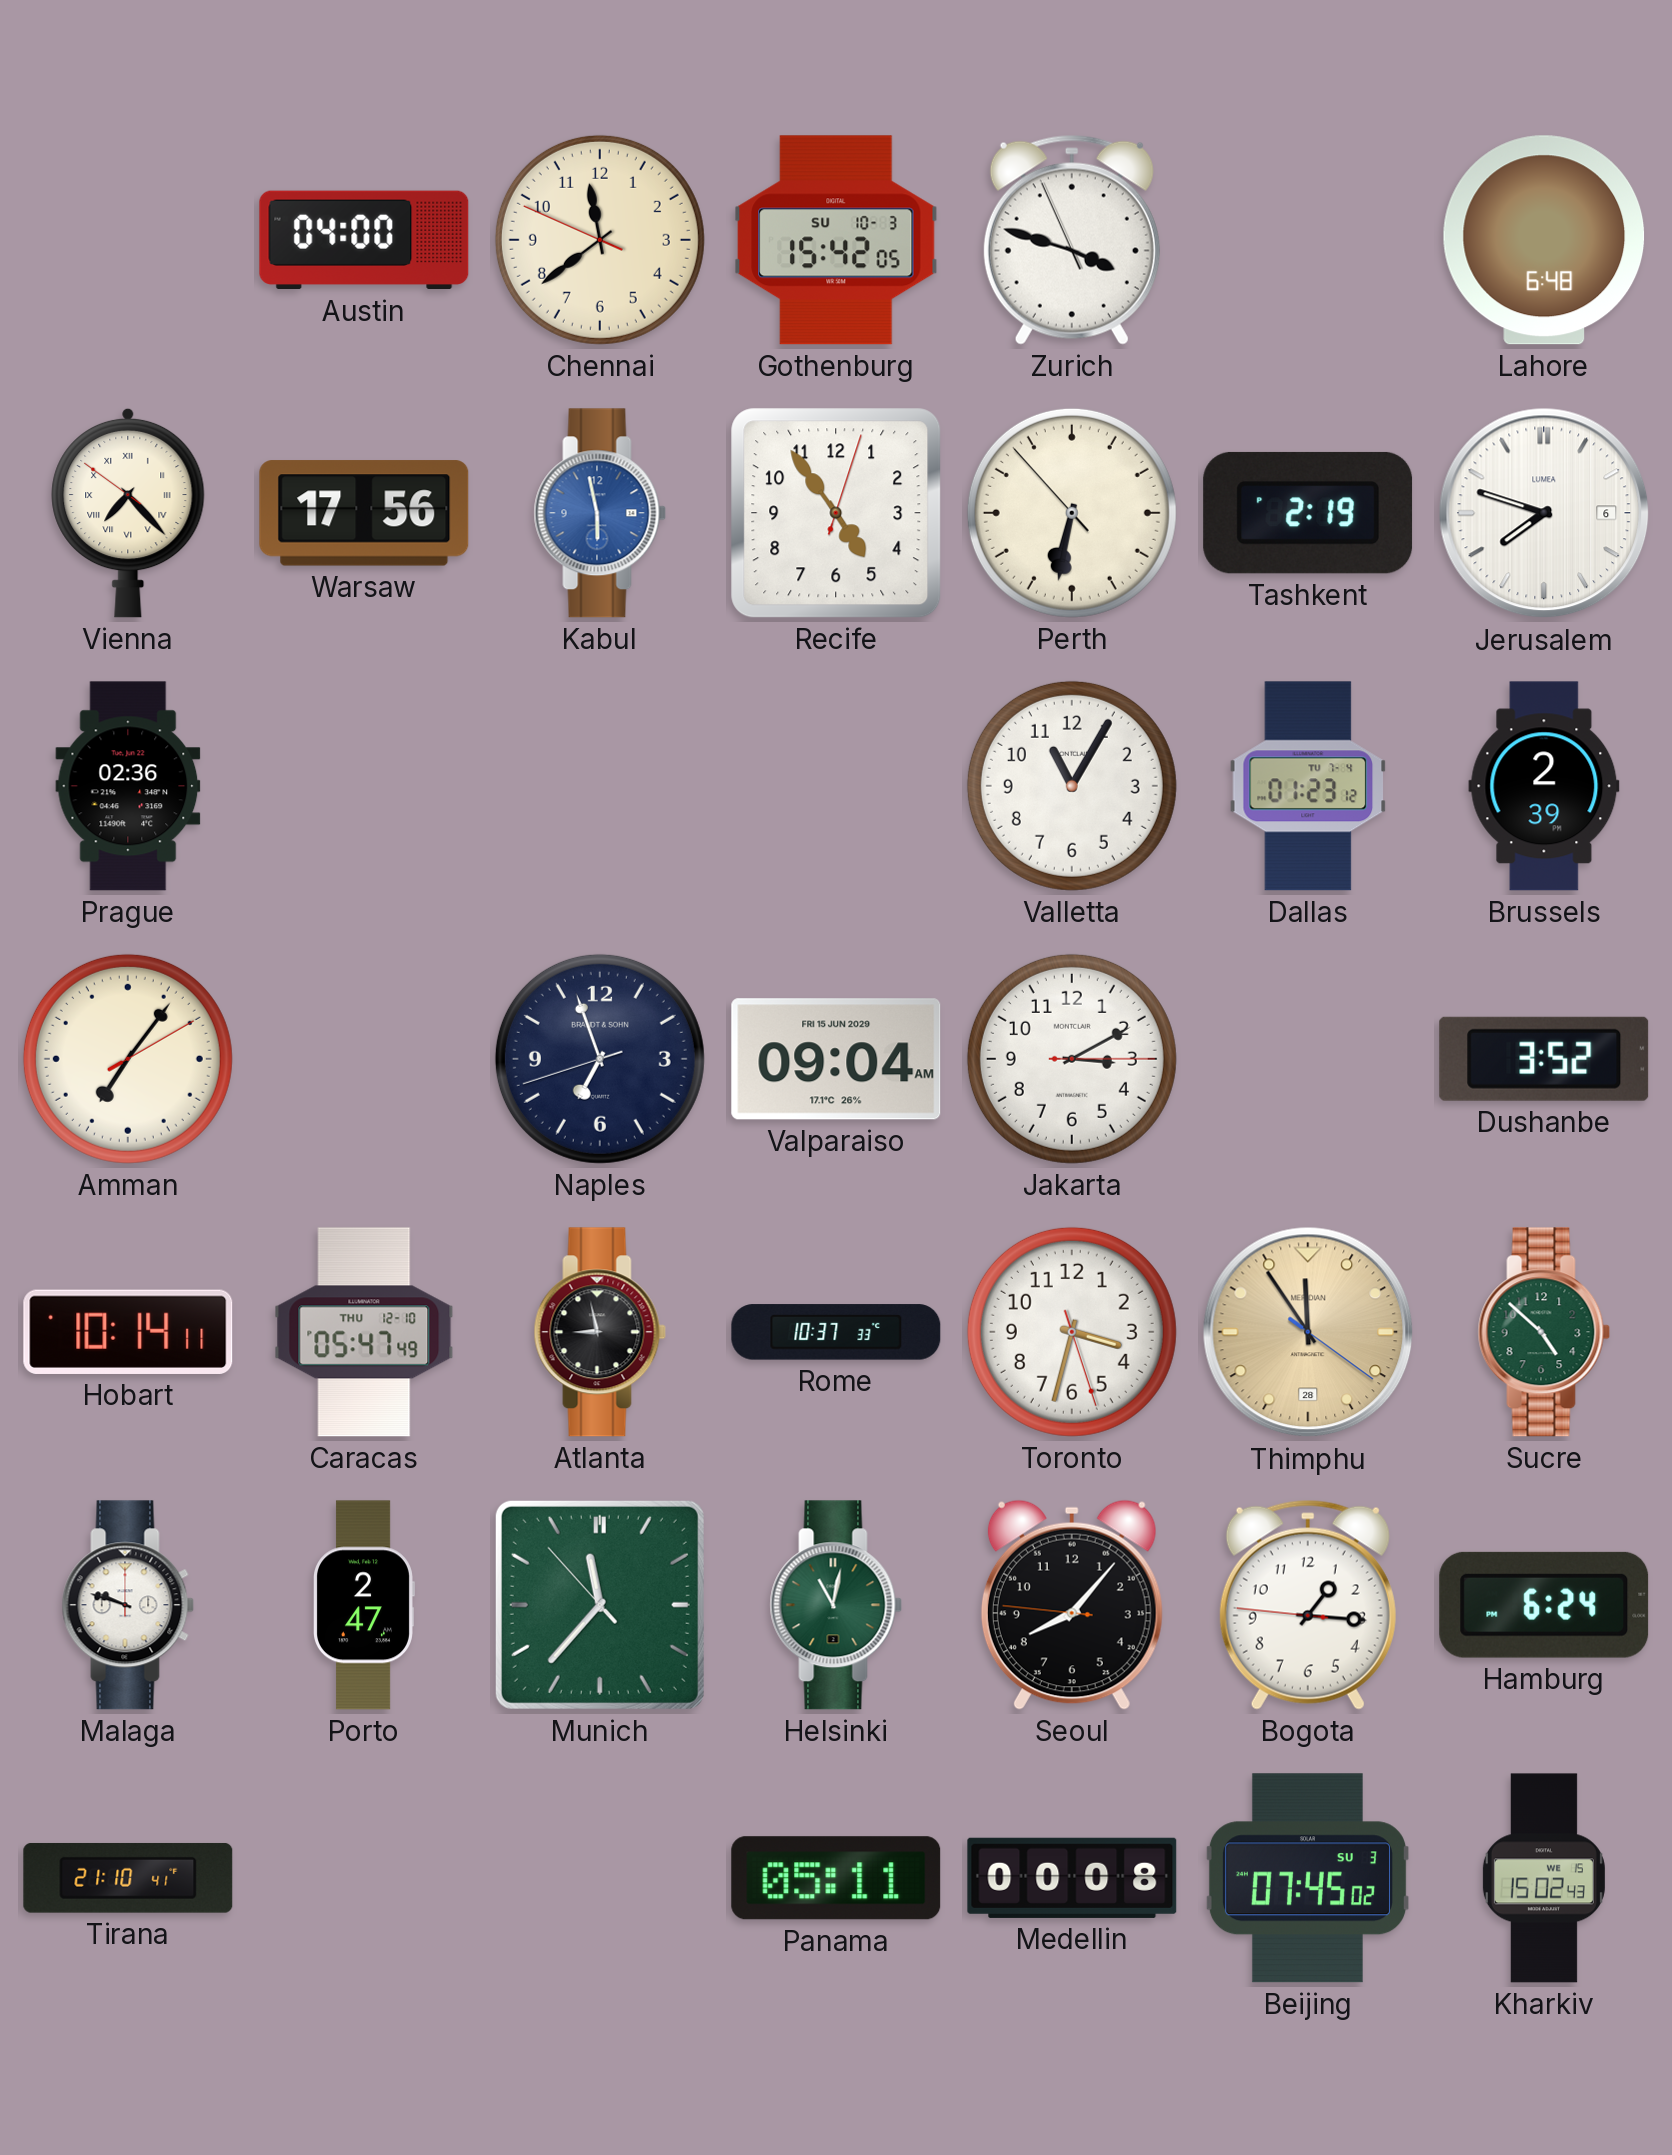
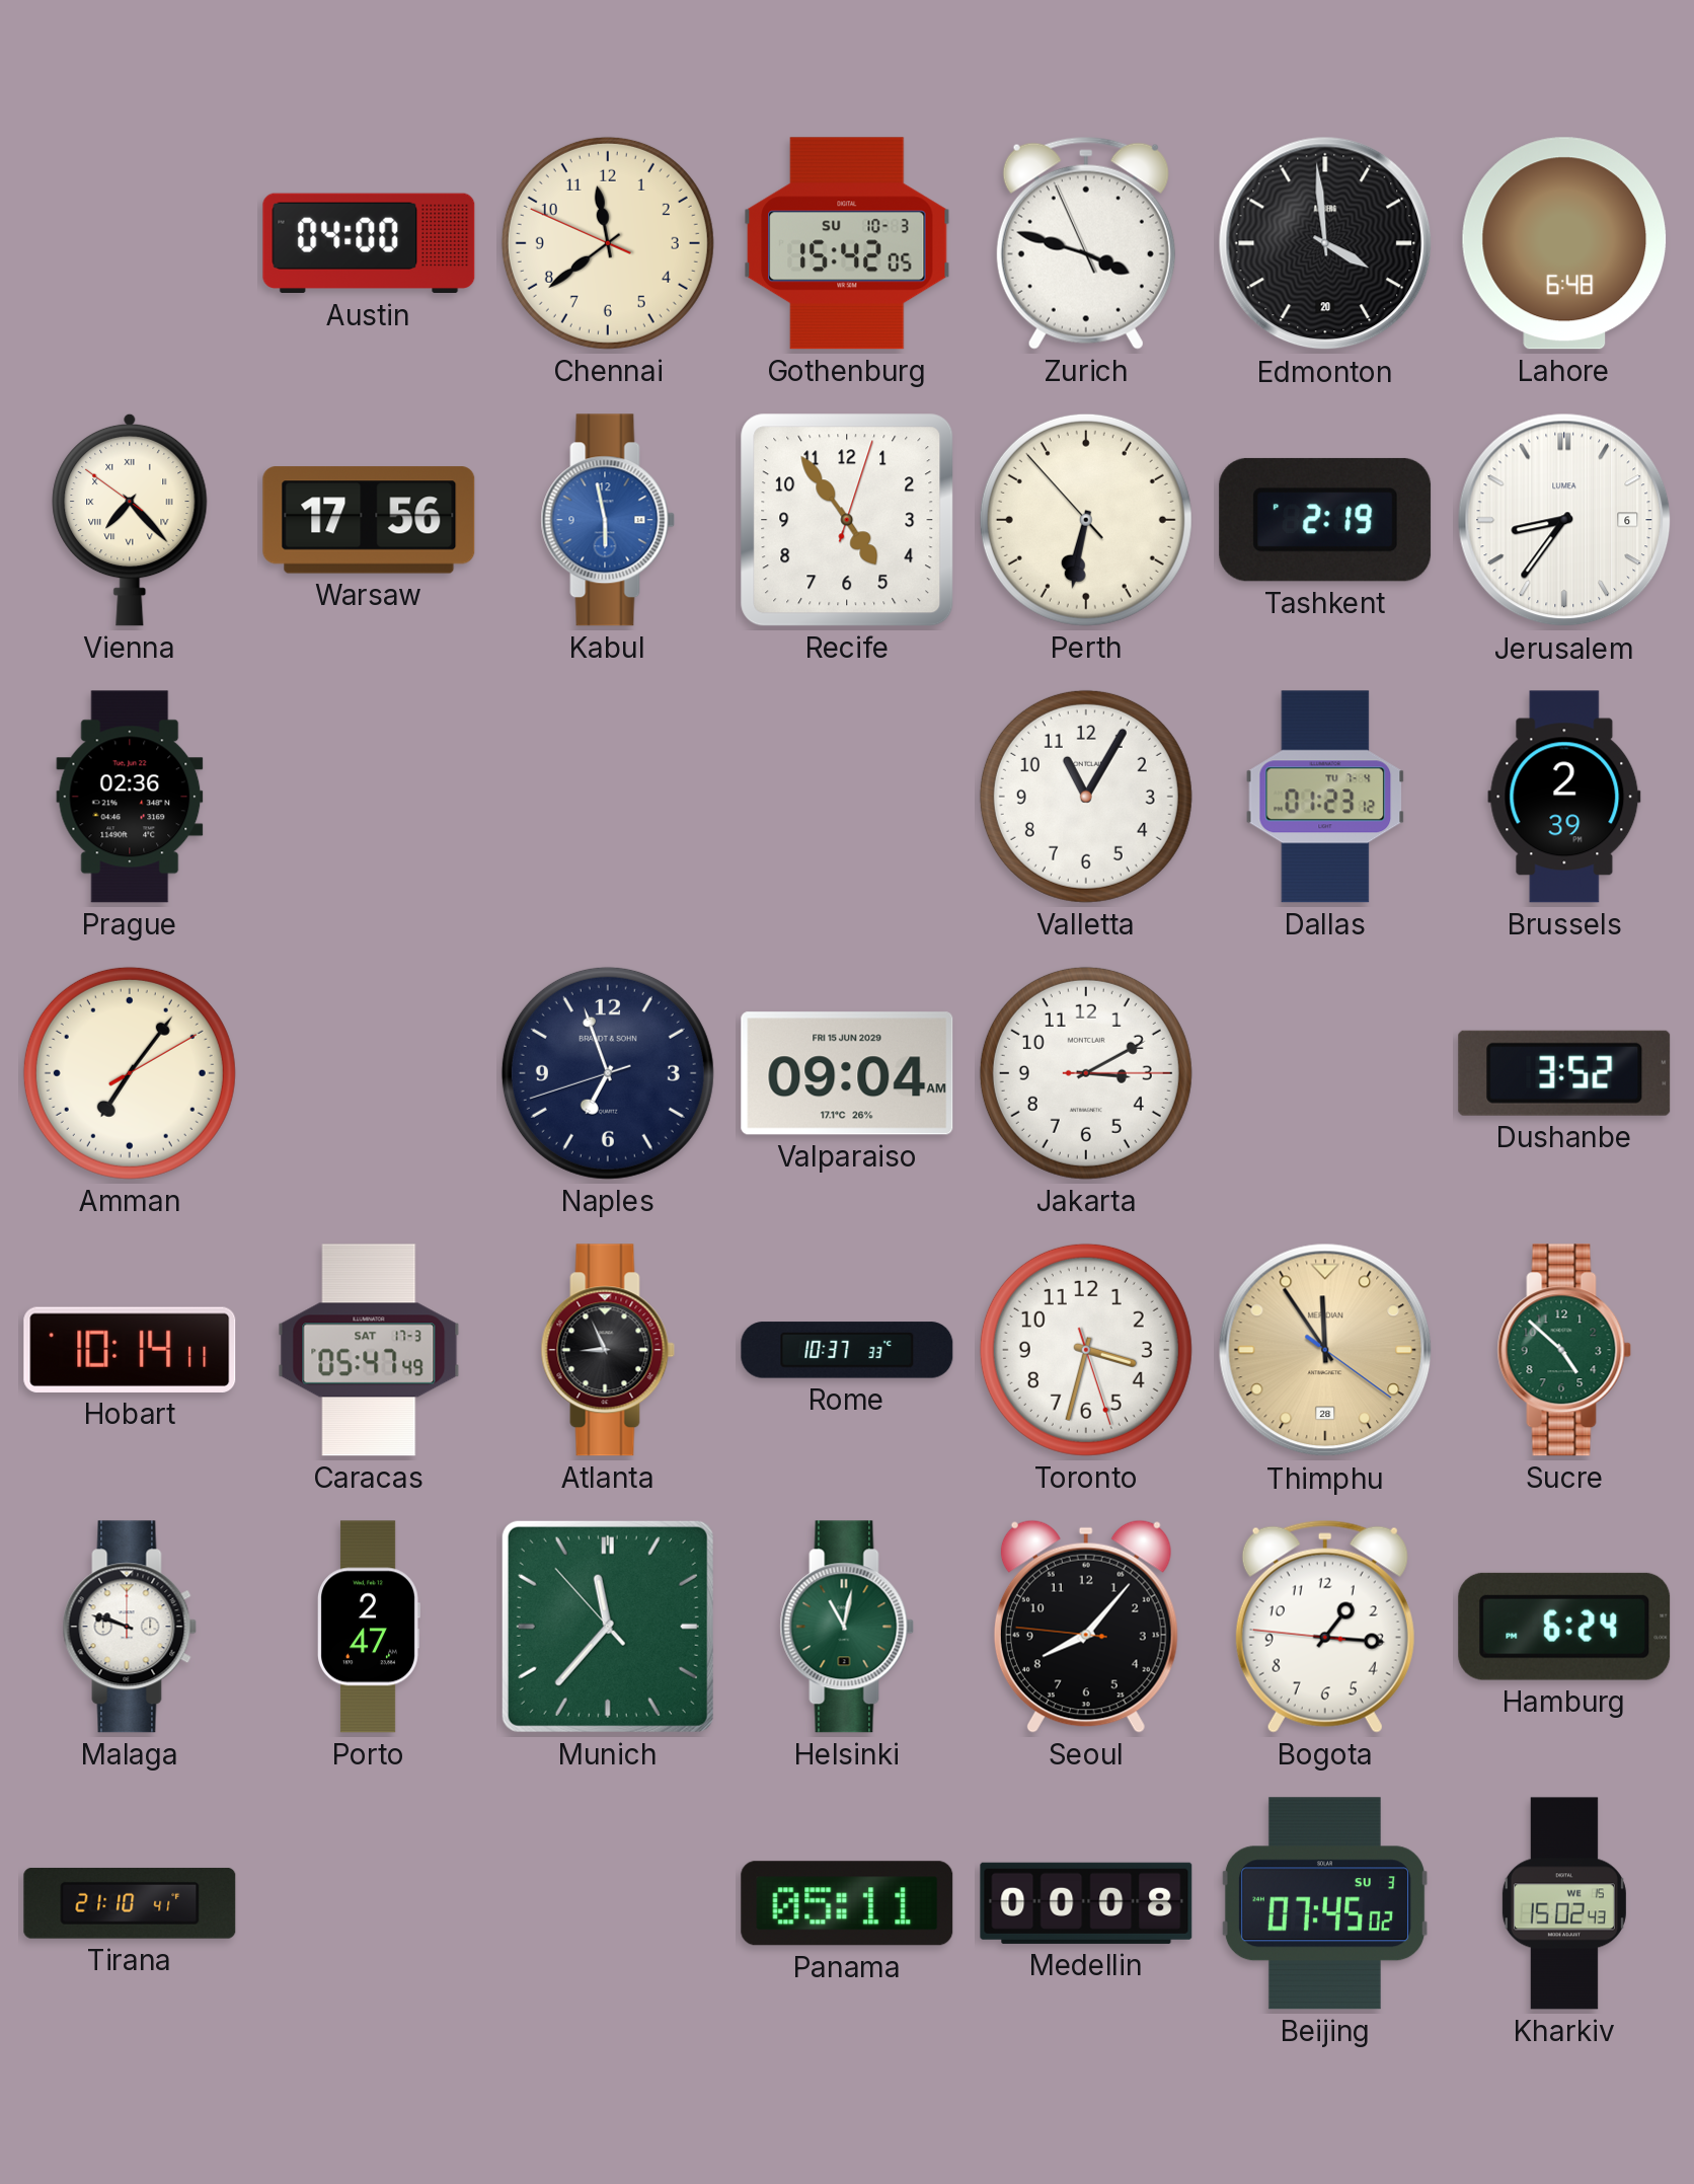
Edmonton: none -> 3:59 (1325, 243)
Jerusalem: 7:48 -> 8:36 (1564, 520)
Caracas date: THU 12-10 -> SAT 17-3 (369, 1350)
Atlanta: 8:58 -> 8:56 (608, 1350)
